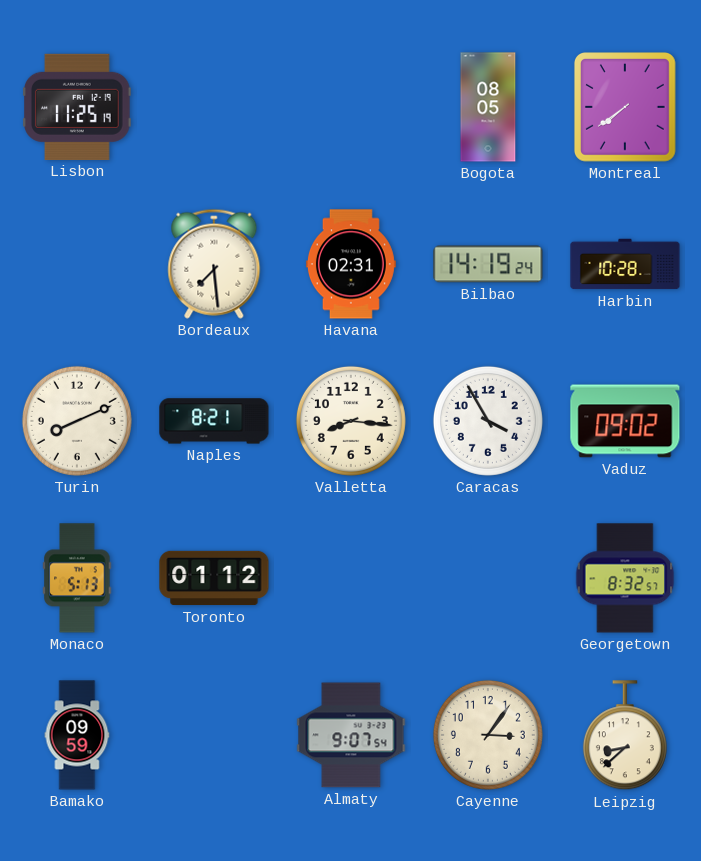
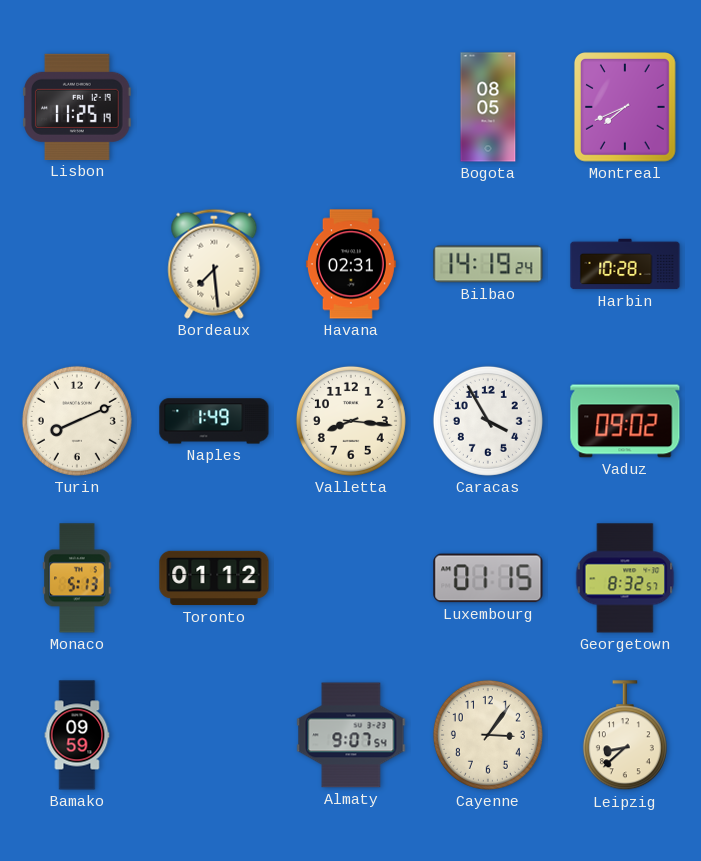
Montreal: 7:39 -> 7:41 (625, 108)
Naples: 8:21 -> 1:49 (214, 421)
Luxembourg: none -> 01:15 (488, 578)
